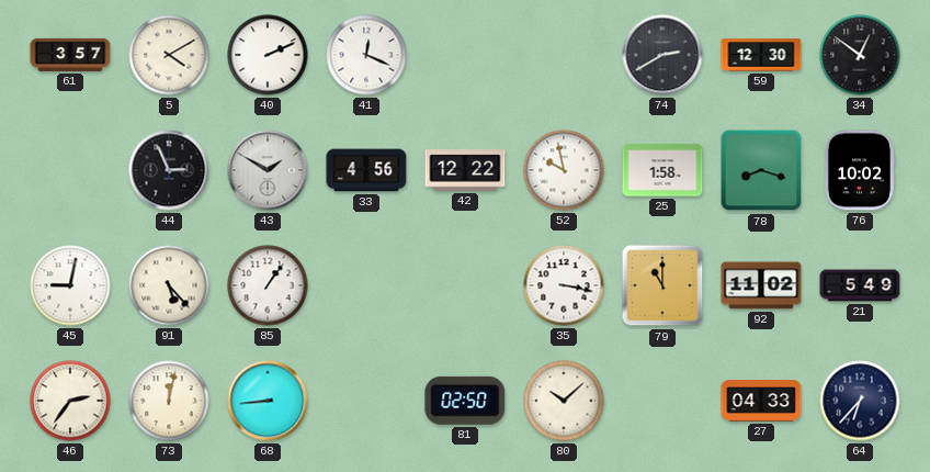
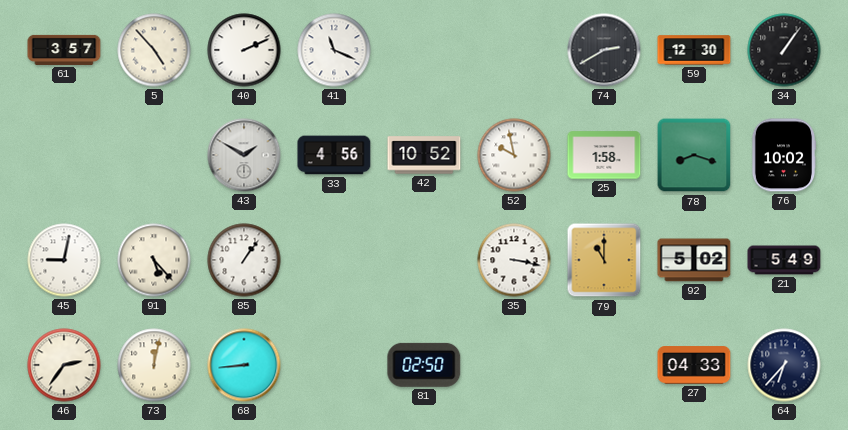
5: 4:10 -> 4:53 (154, 50)
41: 12:19 -> 11:19 (334, 50)
34: 12:51 -> 1:06 (784, 50)
44: 2:56 -> none (169, 170)
42: 12:22 -> 10:52 (424, 155)
92: 11:02 -> 5:02 (694, 260)
80: 10:08 -> none (564, 401)
